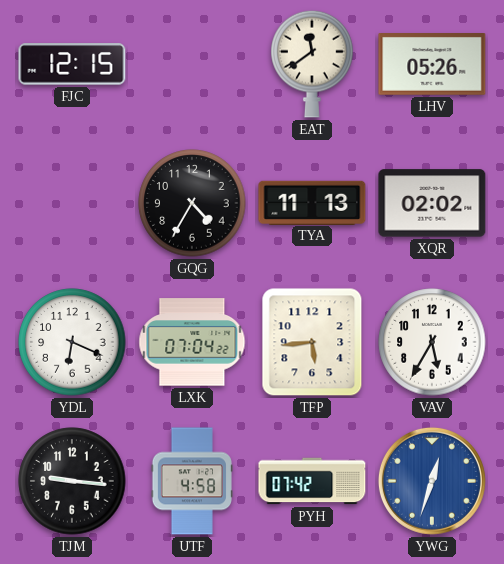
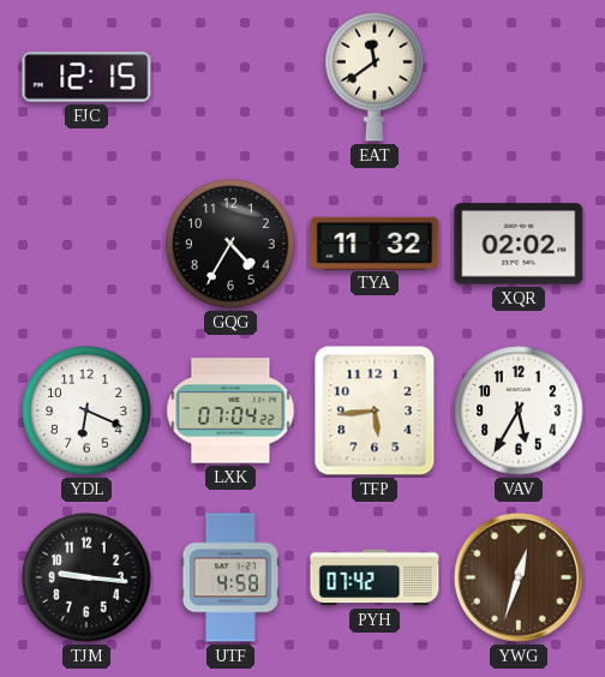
LHV: 05:26 -> none (432, 65)
TYA: 11:13 -> 11:32 (375, 242)
YWG dial: blue -> brown (519, 577)
